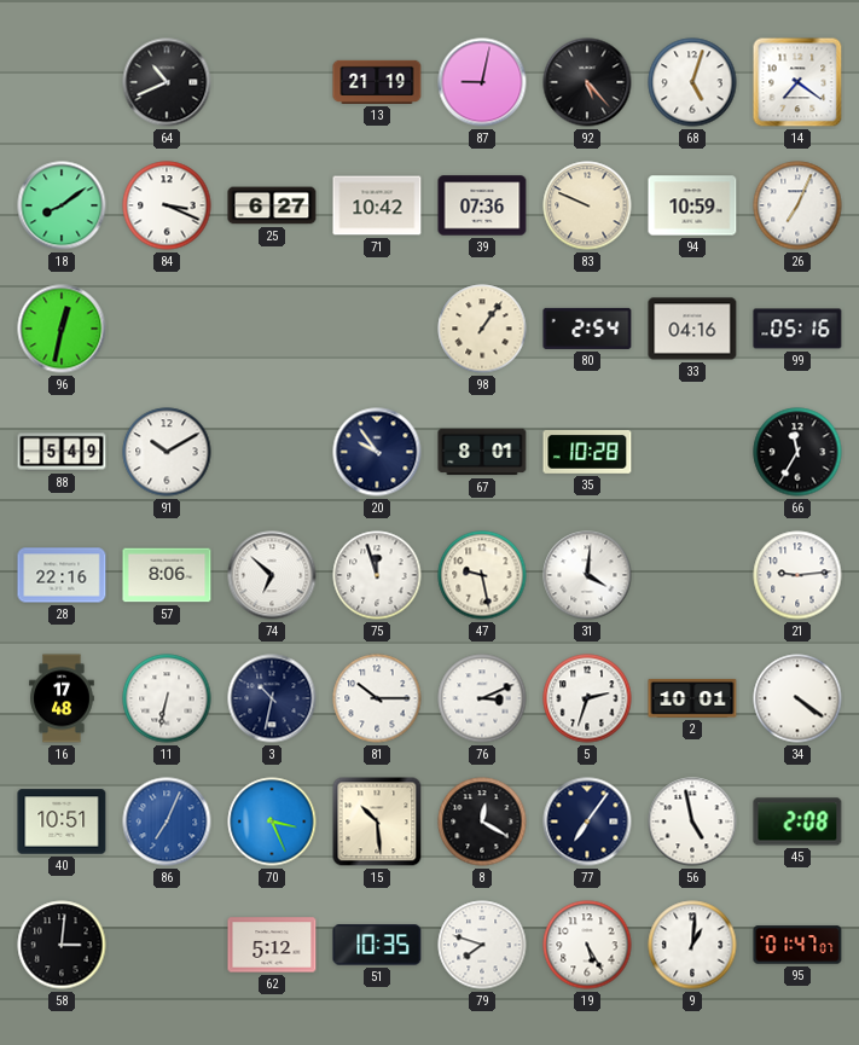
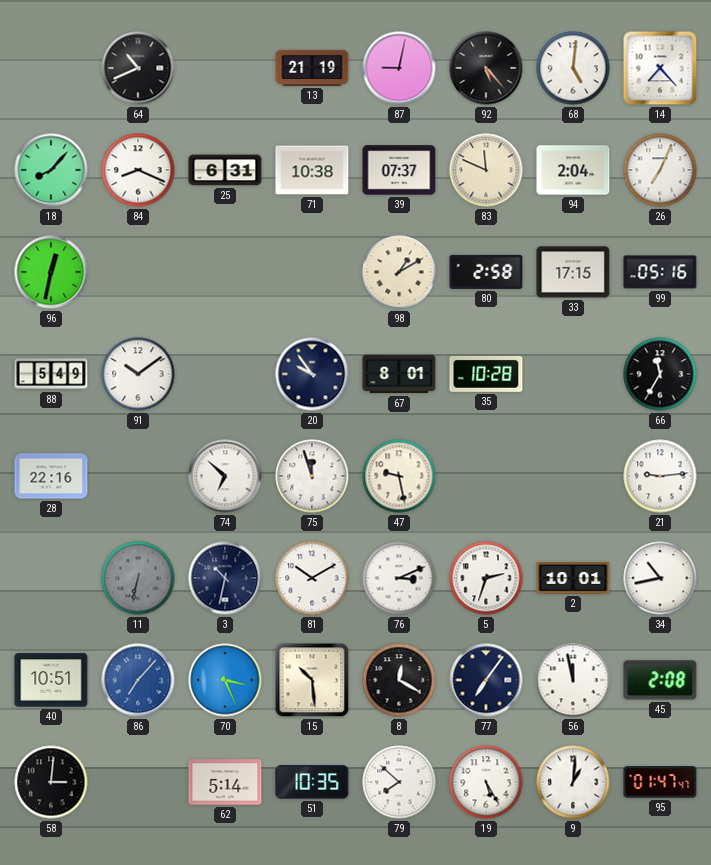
68: 5:03 -> 5:01 (573, 68)
14: 7:21 -> 7:23 (660, 68)
18: 8:09 -> 8:07 (51, 170)
84: 3:19 -> 8:19 (138, 170)
25: 6:27 -> 6:31 (225, 170)
71: 10:42 -> 10:38 (312, 170)
39: 07:36 -> 07:37 (399, 170)
83: 9:49 -> 11:49 (486, 170)
94: 10:59 -> 2:04 (573, 170)
98: 1:06 -> 1:10 (399, 272)
80: 2:54 -> 2:58 (486, 272)
33: 04:16 -> 17:15 (573, 272)
91: 10:10 -> 10:09 (138, 374)
57: 8:06 -> none (167, 575)
31: 4:01 -> none (587, 575)
16: 17:48 -> none (62, 698)
11 dial: white -> grey (138, 578)
81: 10:15 -> 10:10 (312, 578)
34: 4:21 -> 10:43 (660, 578)
86: 7:04 -> 7:07 (138, 680)
56: 4:58 -> 11:58 (573, 680)
62: 5:12 -> 5:14 (225, 782)
79: 7:48 -> 7:52 (399, 782)
95: 01:47:07 -> 01:47:47 (660, 782)
